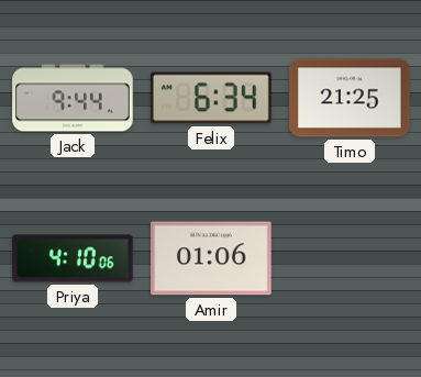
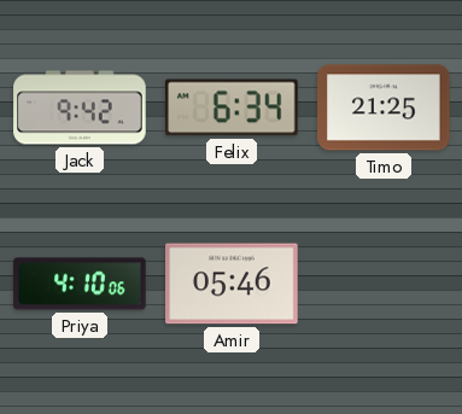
Jack: 9:44 -> 9:42 (80, 107)
Amir: 01:06 -> 05:46 (232, 284)
